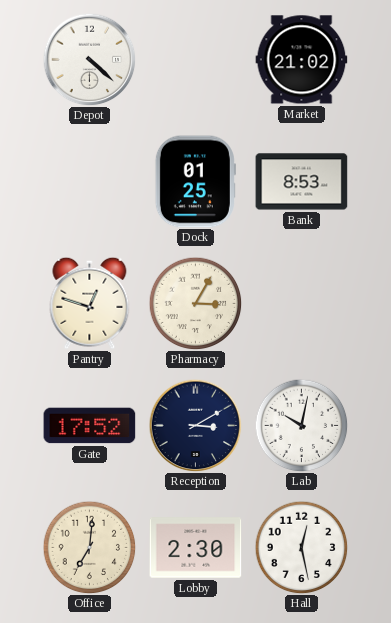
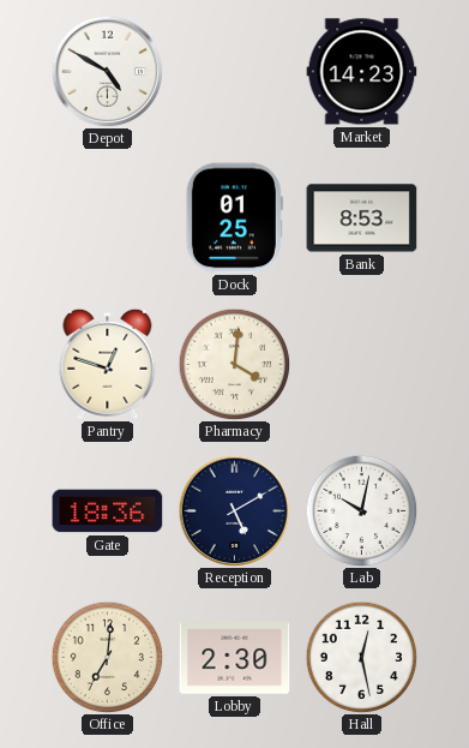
Depot: 4:22 -> 4:50 (107, 71)
Market: 21:02 -> 14:23 (362, 72)
Pharmacy: 3:05 -> 4:01 (234, 364)
Gate: 17:52 -> 18:36 (108, 511)
Reception: 3:10 -> 5:10 (234, 510)
